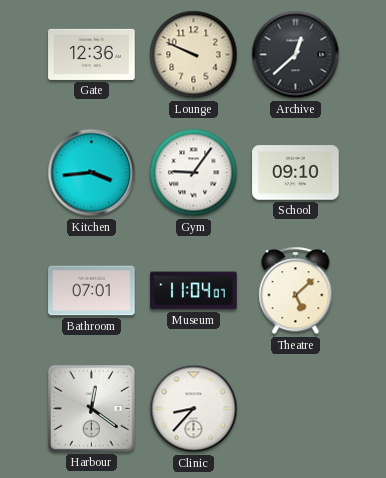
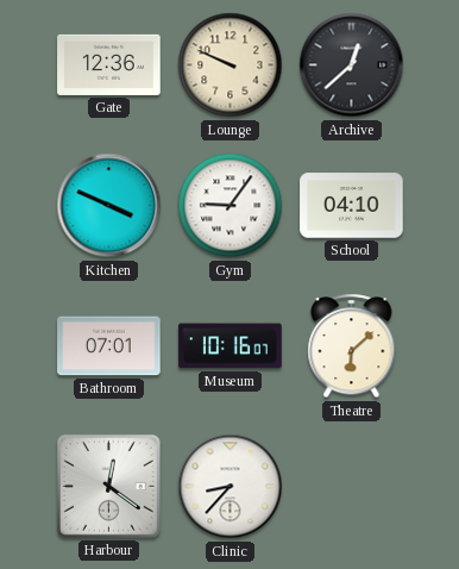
Kitchen: 3:44 -> 3:49 (109, 206)
School: 09:10 -> 04:10 (352, 206)
Museum: 11:04 -> 10:16 (231, 346)
Theatre: 5:08 -> 6:08 (352, 346)
